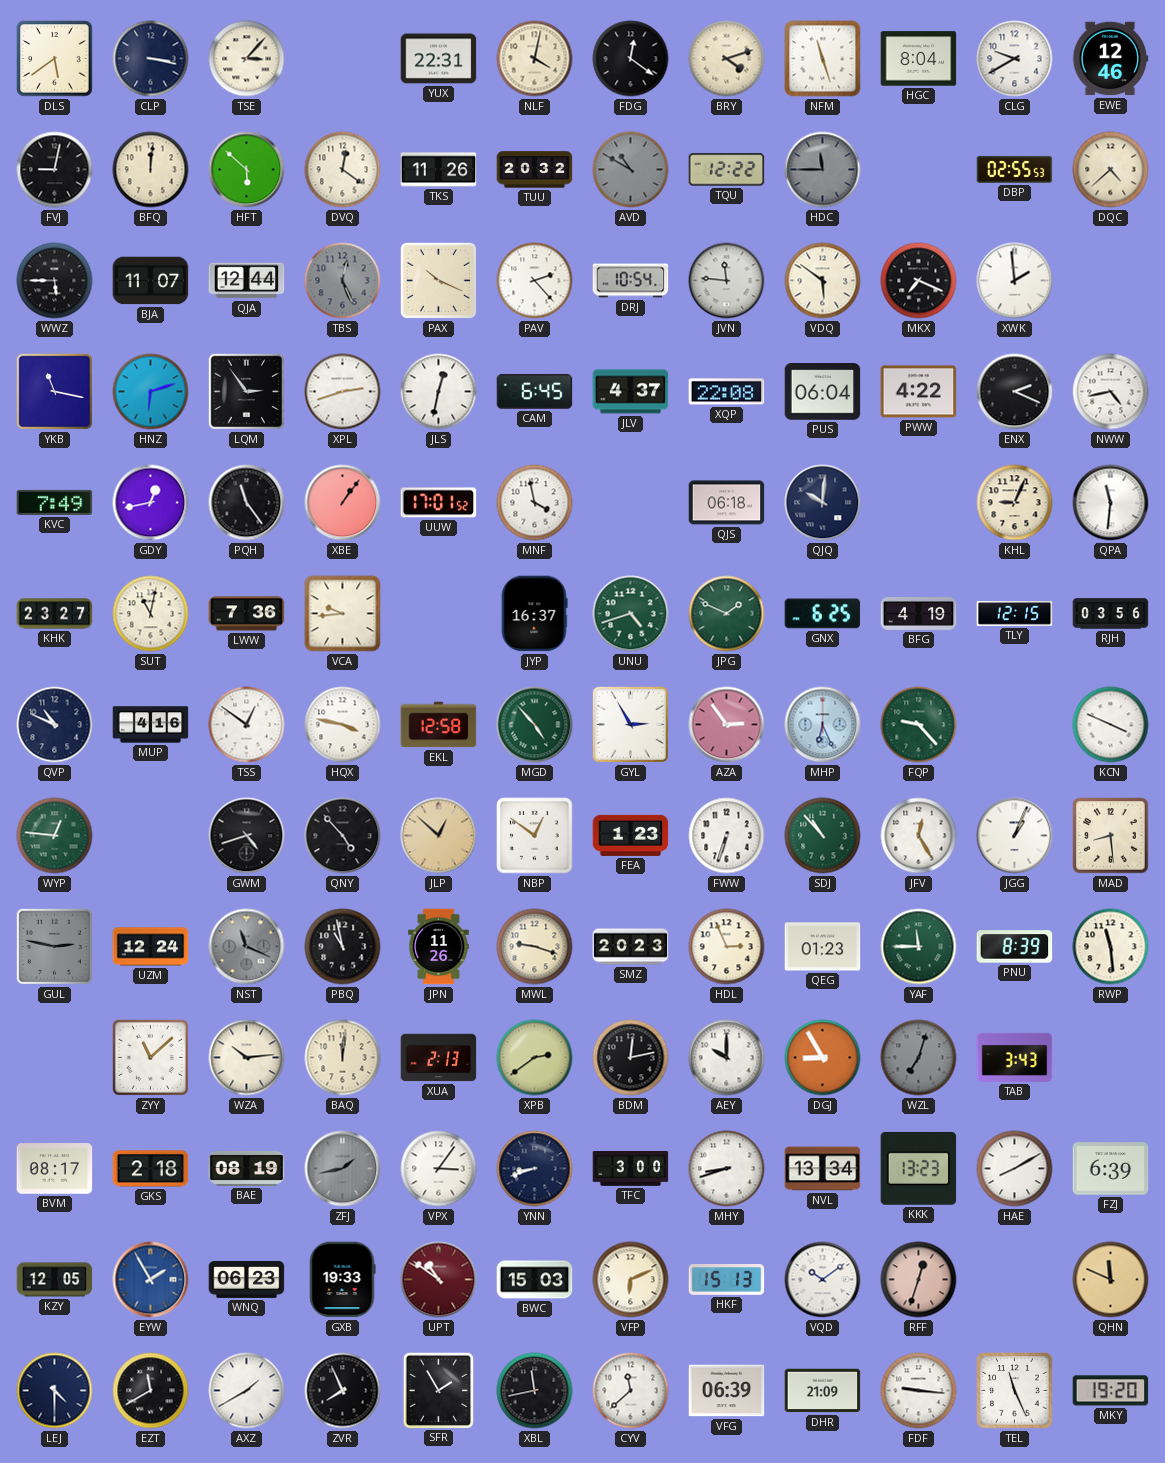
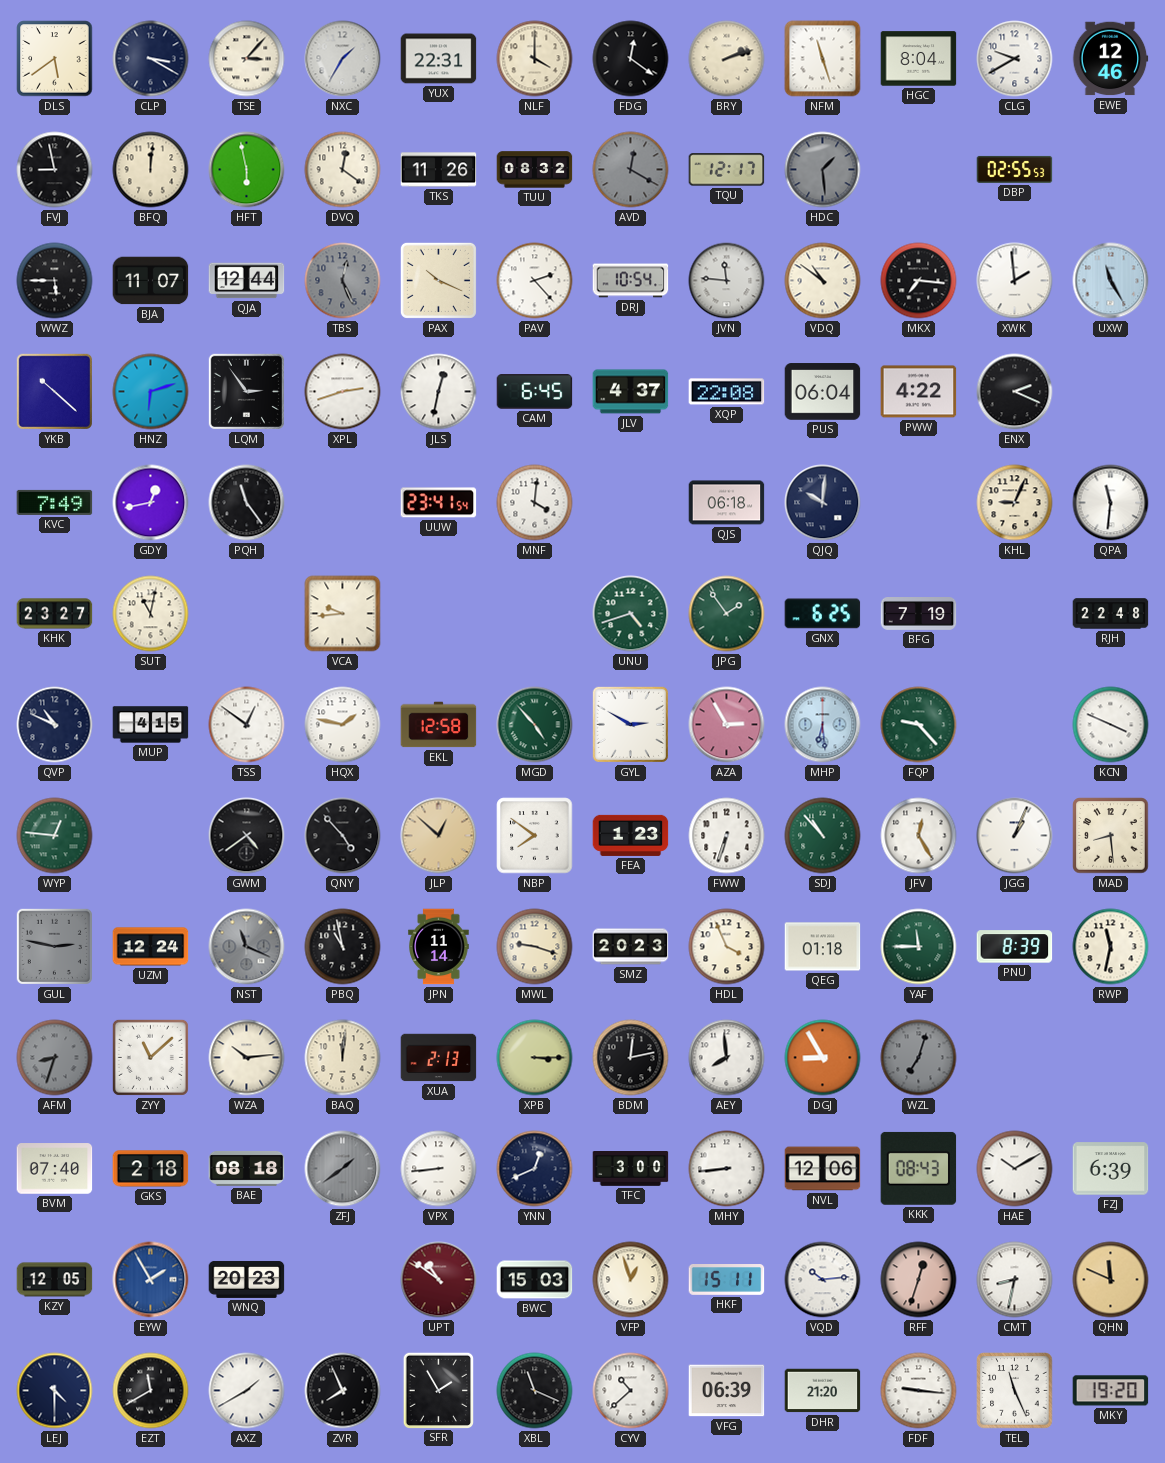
CLP: 3:17 -> 3:20 (151, 59)
NXC: none -> 1:35 (343, 59)
NLF: 4:02 -> 4:00 (535, 59)
BRY: 4:12 -> 2:12 (727, 59)
FVJ: 9:02 -> 8:58 (55, 170)
HFT: 5:52 -> 5:58 (247, 170)
TUU: 20:32 -> 08:32 (535, 170)
AVD: 10:50 -> 12:20 (631, 170)
TQU: 12:22 -> 12:17 (727, 170)
HDC: 11:45 -> 1:29 (823, 170)
DQC: 4:38 -> none (1111, 170)
VDQ: 5:51 -> 10:51 (823, 281)
MKX: 7:19 -> 7:16 (919, 281)
UXW: none -> 11:25 (1111, 281)
YKB: 11:17 -> 10:22 (54, 391)
NWW: 4:43 -> none (1111, 392)
XBE: 1:06 -> none (343, 503)
UUW: 17:01 -> 23:41 (439, 503)
MNF: 3:58 -> 4:01 (535, 503)
LWW: 7:36 -> none (247, 614)
JYP: 16:37 -> none (534, 614)
JPG: 1:49 -> 1:54 (727, 614)
BFG: 4:19 -> 7:19 (919, 614)
TLY: 12:15 -> none (1015, 614)
RJH: 03:56 -> 22:48 (1111, 614)
MUP: 4:16 -> 4:15 (151, 725)
HQX: 3:47 -> 1:47 (343, 725)
GYL: 2:55 -> 2:50 (630, 724)
AZA: 2:54 -> 2:55 (727, 725)
MHP: 6:26 -> 6:29 (823, 725)
GWM: 4:42 -> 4:39 (247, 836)
NBP: 12:51 -> 7:51 (535, 836)
JPN: 11:26 -> 11:14 (439, 947)
HDL: 2:56 -> 3:56 (727, 947)
QEG: 01:23 -> 01:18 (823, 947)
RWP: 11:29 -> 11:32 (1111, 947)
AFM: none -> 8:33 (55, 1058)
XPB: 2:39 -> 3:15 (535, 1058)
AEY: 10:00 -> 7:59 (727, 1058)
TAB: 3:43 -> none (1015, 1057)
BVM: 08:17 -> 07:40 (55, 1169)
BAE: 08:19 -> 08:18 (247, 1168)
ZFJ: 1:43 -> 1:39 (343, 1169)
VPX: 3:06 -> 8:44 (439, 1169)
YNN: 8:42 -> 12:41 (535, 1169)
MHY: 8:42 -> 8:44 (727, 1169)
NVL: 13:34 -> 12:06 (823, 1169)
KKK: 13:23 -> 08:43 (919, 1168)
HAE: 8:10 -> 10:10 (1015, 1169)
WNQ: 06:23 -> 20:23 (247, 1279)
GXB: 19:33 -> none (342, 1280)
VFP: 6:11 -> 12:57 (631, 1280)
HKF: 15:13 -> 15:11 (727, 1280)
VQD: 10:09 -> 10:14 (823, 1280)
CMT: none -> 8:32 (1015, 1280)
XBL: 11:43 -> 11:19 (535, 1391)
CYV: 11:38 -> 10:38 (631, 1391)
DHR: 21:09 -> 21:20 (823, 1391)
